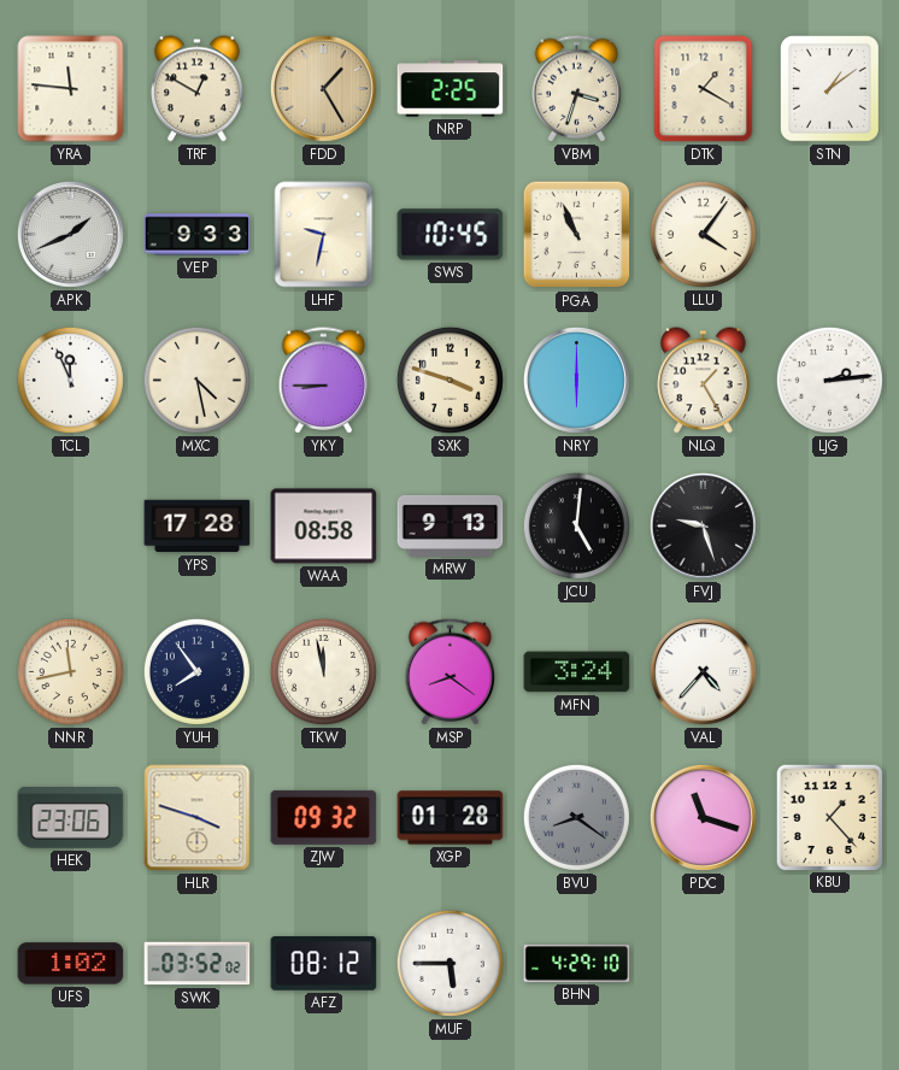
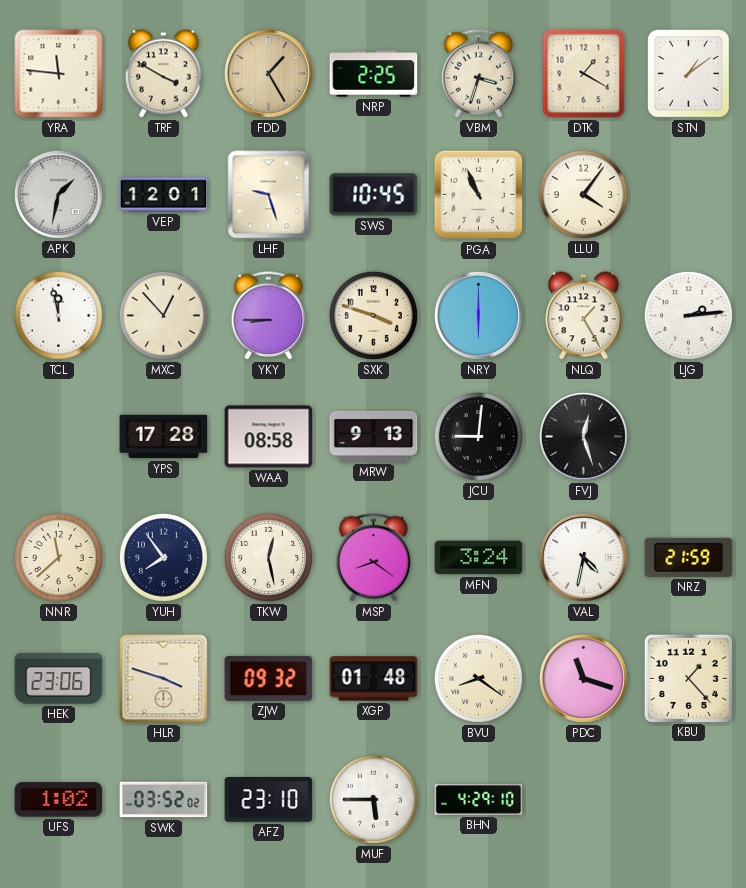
TRF: 12:50 -> 3:50 (164, 74)
APK: 1:41 -> 1:32 (58, 194)
VEP: 9:33 -> 12:01 (164, 195)
LHF: 9:32 -> 9:27 (269, 195)
TCL: 11:56 -> 11:58 (58, 315)
MXC: 4:28 -> 12:53 (163, 315)
JCU: 5:01 -> 9:01 (478, 436)
FVJ: 9:27 -> 12:27 (583, 436)
NNR: 11:43 -> 11:38 (58, 557)
TKW: 11:58 -> 12:28 (268, 557)
VAL: 4:37 -> 4:32 (583, 557)
NRZ: none -> 21:59 (689, 557)
XGP: 01:28 -> 01:48 (374, 679)
BVU dial: grey -> cream (478, 678)
AFZ: 08:12 -> 23:10 (269, 800)
